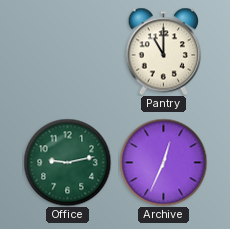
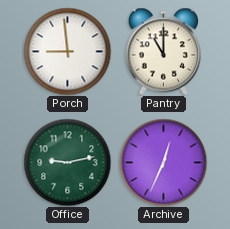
Porch: none -> 8:59 (67, 51)
